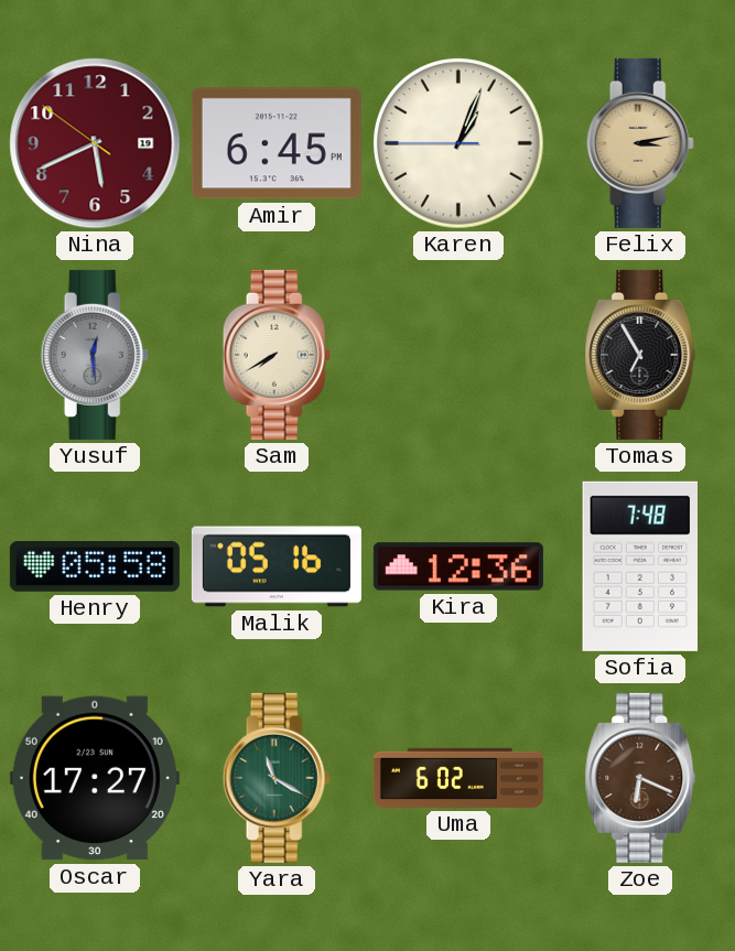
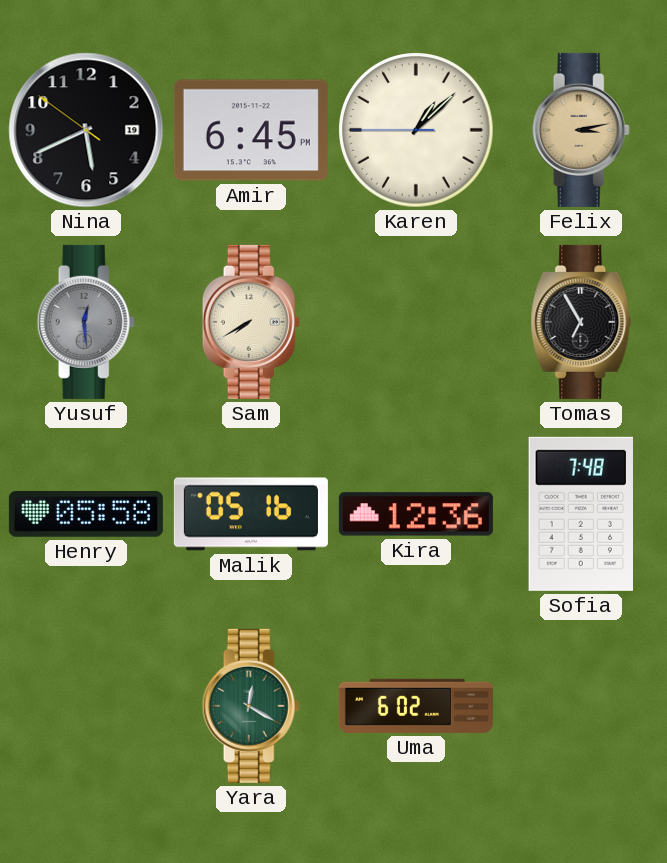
Nina dial: burgundy -> black (86, 130)
Karen: 1:03 -> 1:07 (416, 130)
Oscar: 17:27 -> none (95, 778)
Yara: 11:20 -> 12:20 (251, 706)
Zoe: 6:19 -> none (640, 778)
